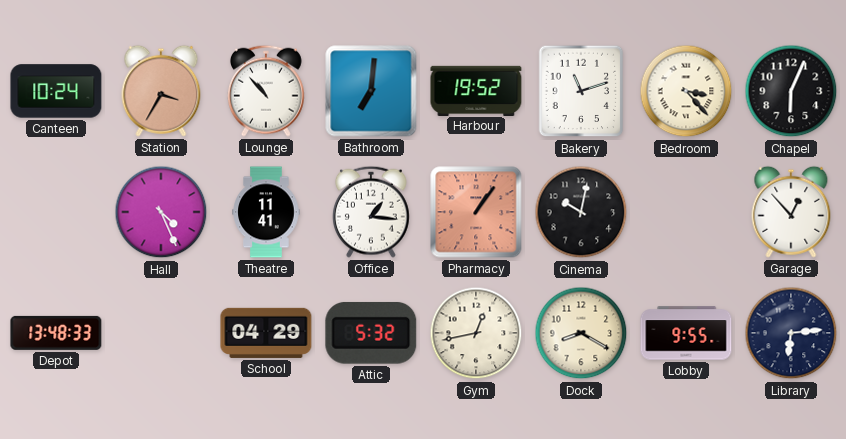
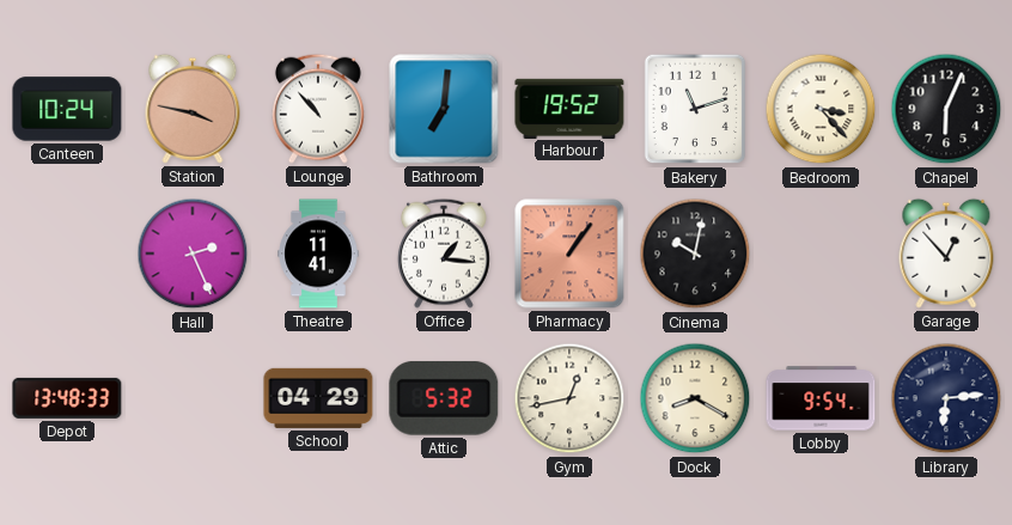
Station: 3:35 -> 3:47 (193, 109)
Hall: 4:26 -> 2:26 (193, 254)
Lobby: 9:55 -> 9:54 (821, 398)
